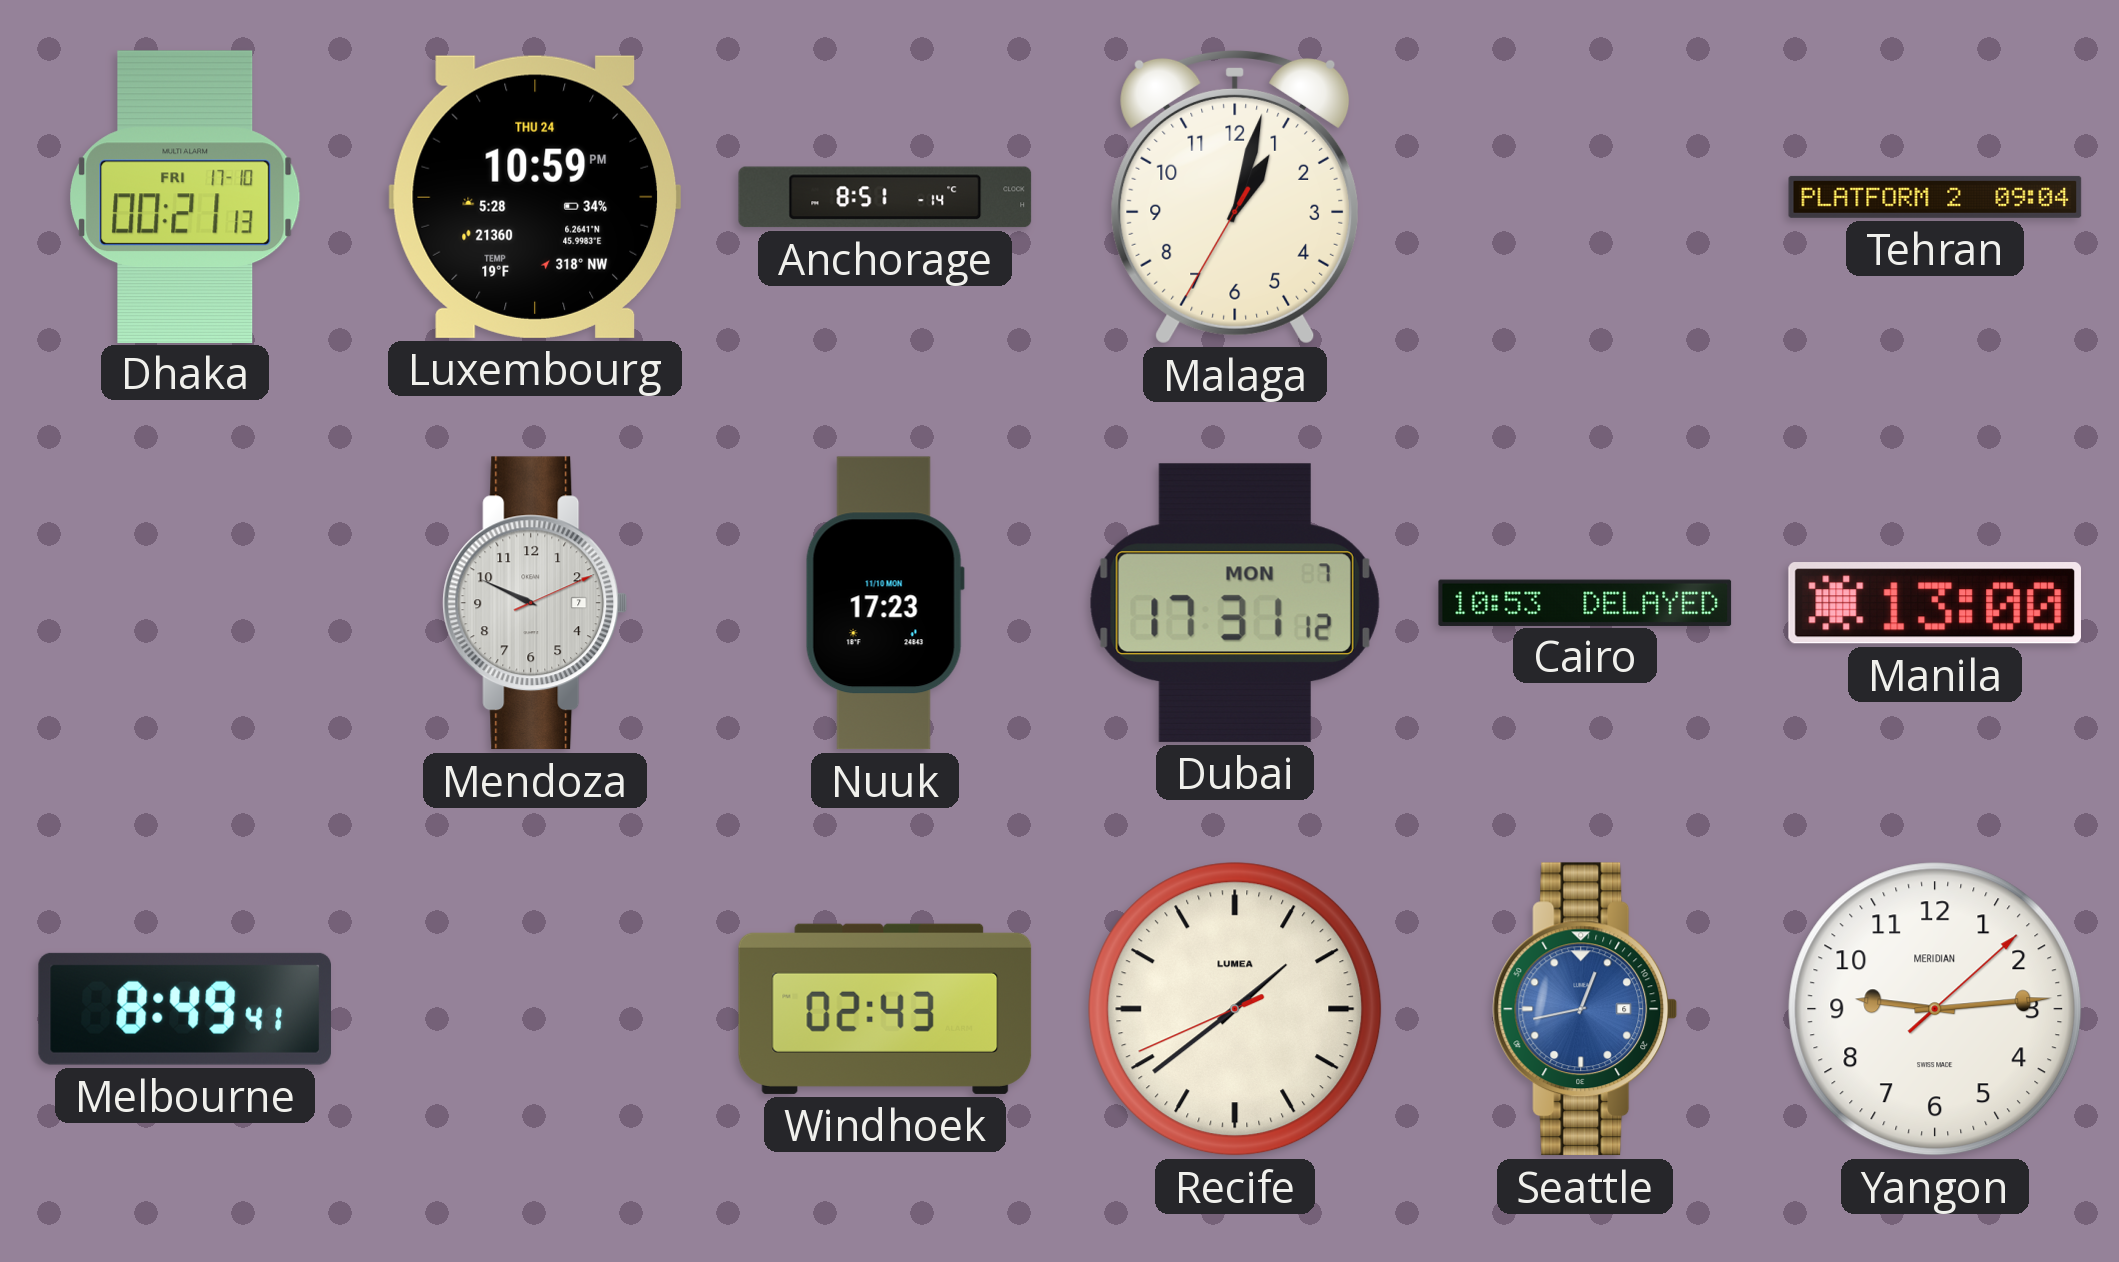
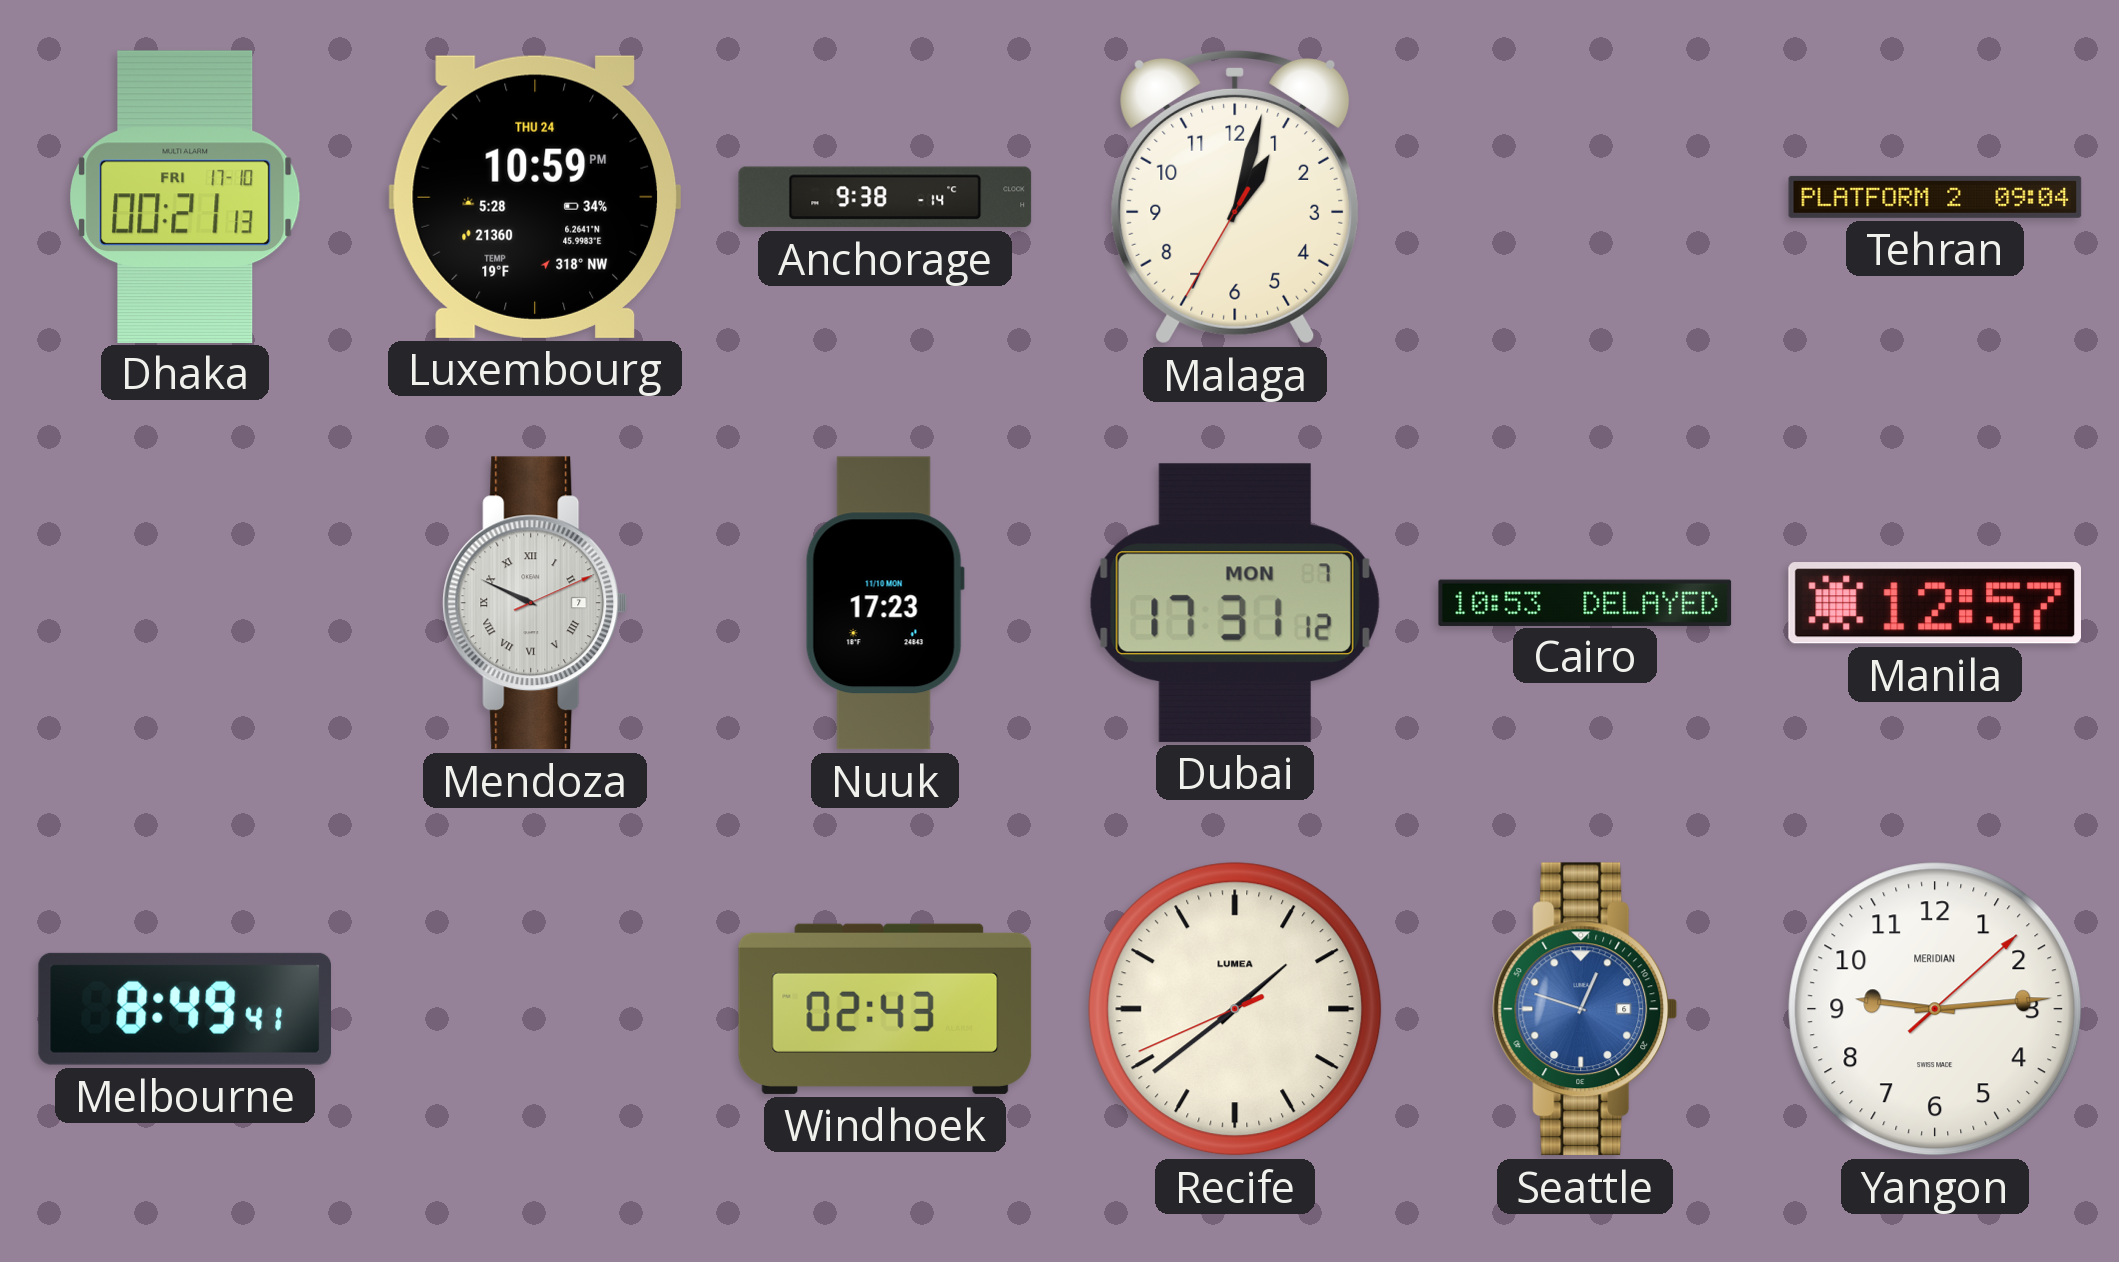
Anchorage: 8:51 -> 9:38 (885, 197)
Mendoza numerals: Arabic -> Roman (535, 603)
Manila: 13:00 -> 12:57 (1934, 604)
Seattle: 12:43 -> 12:48 (1585, 1009)
